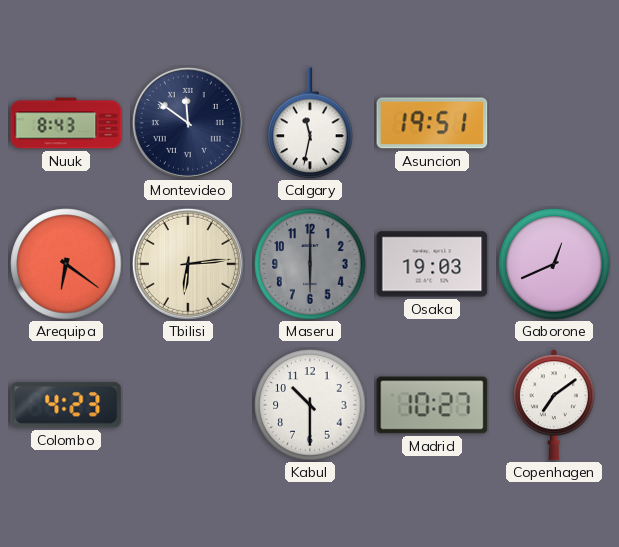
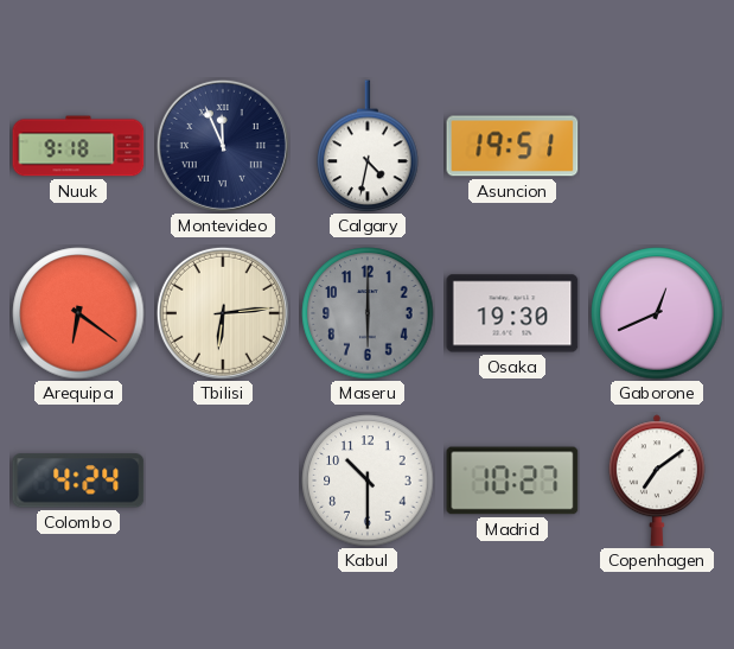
Nuuk: 8:43 -> 9:18 (78, 146)
Montevideo: 11:51 -> 11:56 (223, 146)
Calgary: 11:32 -> 4:32 (368, 146)
Osaka: 19:03 -> 19:30 (512, 313)
Colombo: 4:23 -> 4:24 (78, 481)
